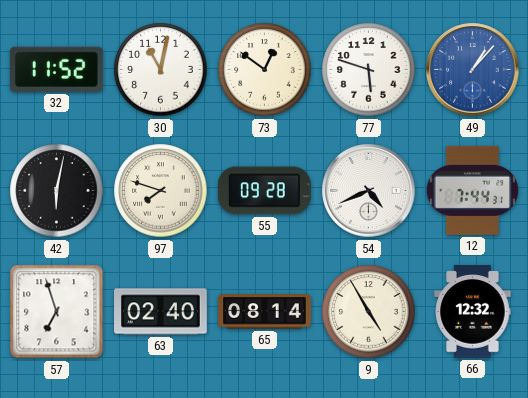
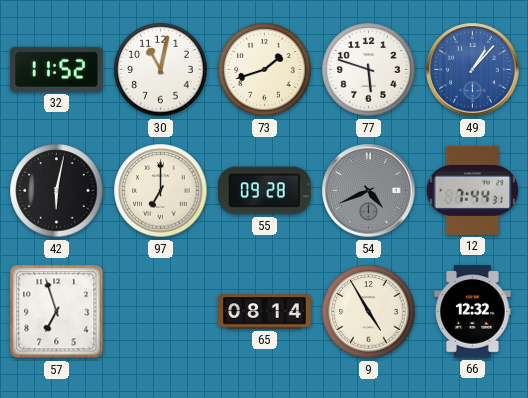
73: 12:51 -> 1:42 (265, 70)
97: 7:48 -> 7:00 (161, 191)
54 dial: white -> grey (369, 191)
63: 02:40 -> none (161, 312)
